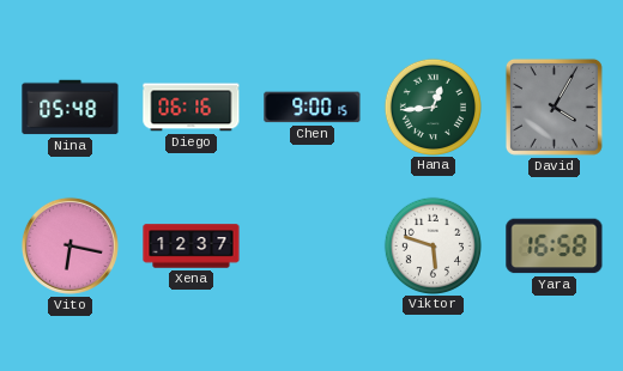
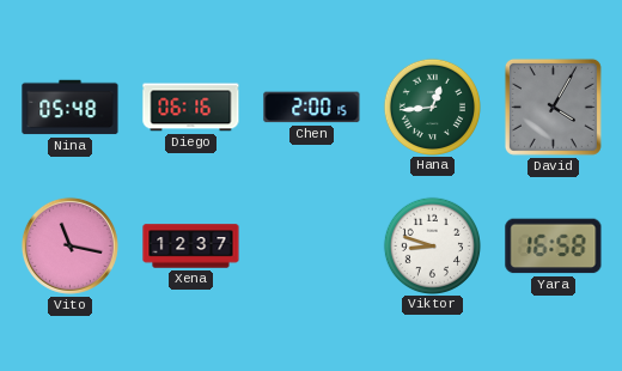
Chen: 9:00 -> 2:00 (312, 108)
Vito: 6:17 -> 11:17 (69, 245)
Viktor: 5:48 -> 8:48 (432, 245)
